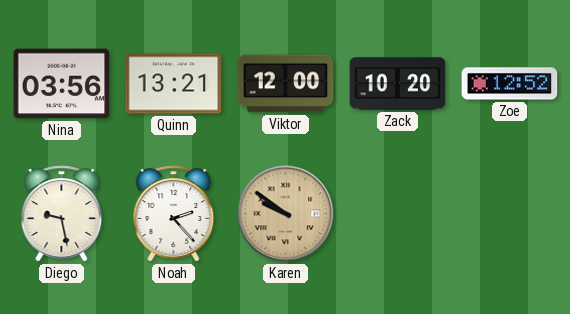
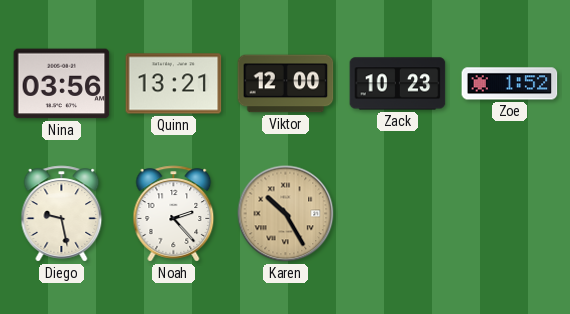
Zack: 10:20 -> 10:23 (398, 84)
Zoe: 12:52 -> 1:52 (510, 84)
Karen: 9:51 -> 10:25 (286, 214)
